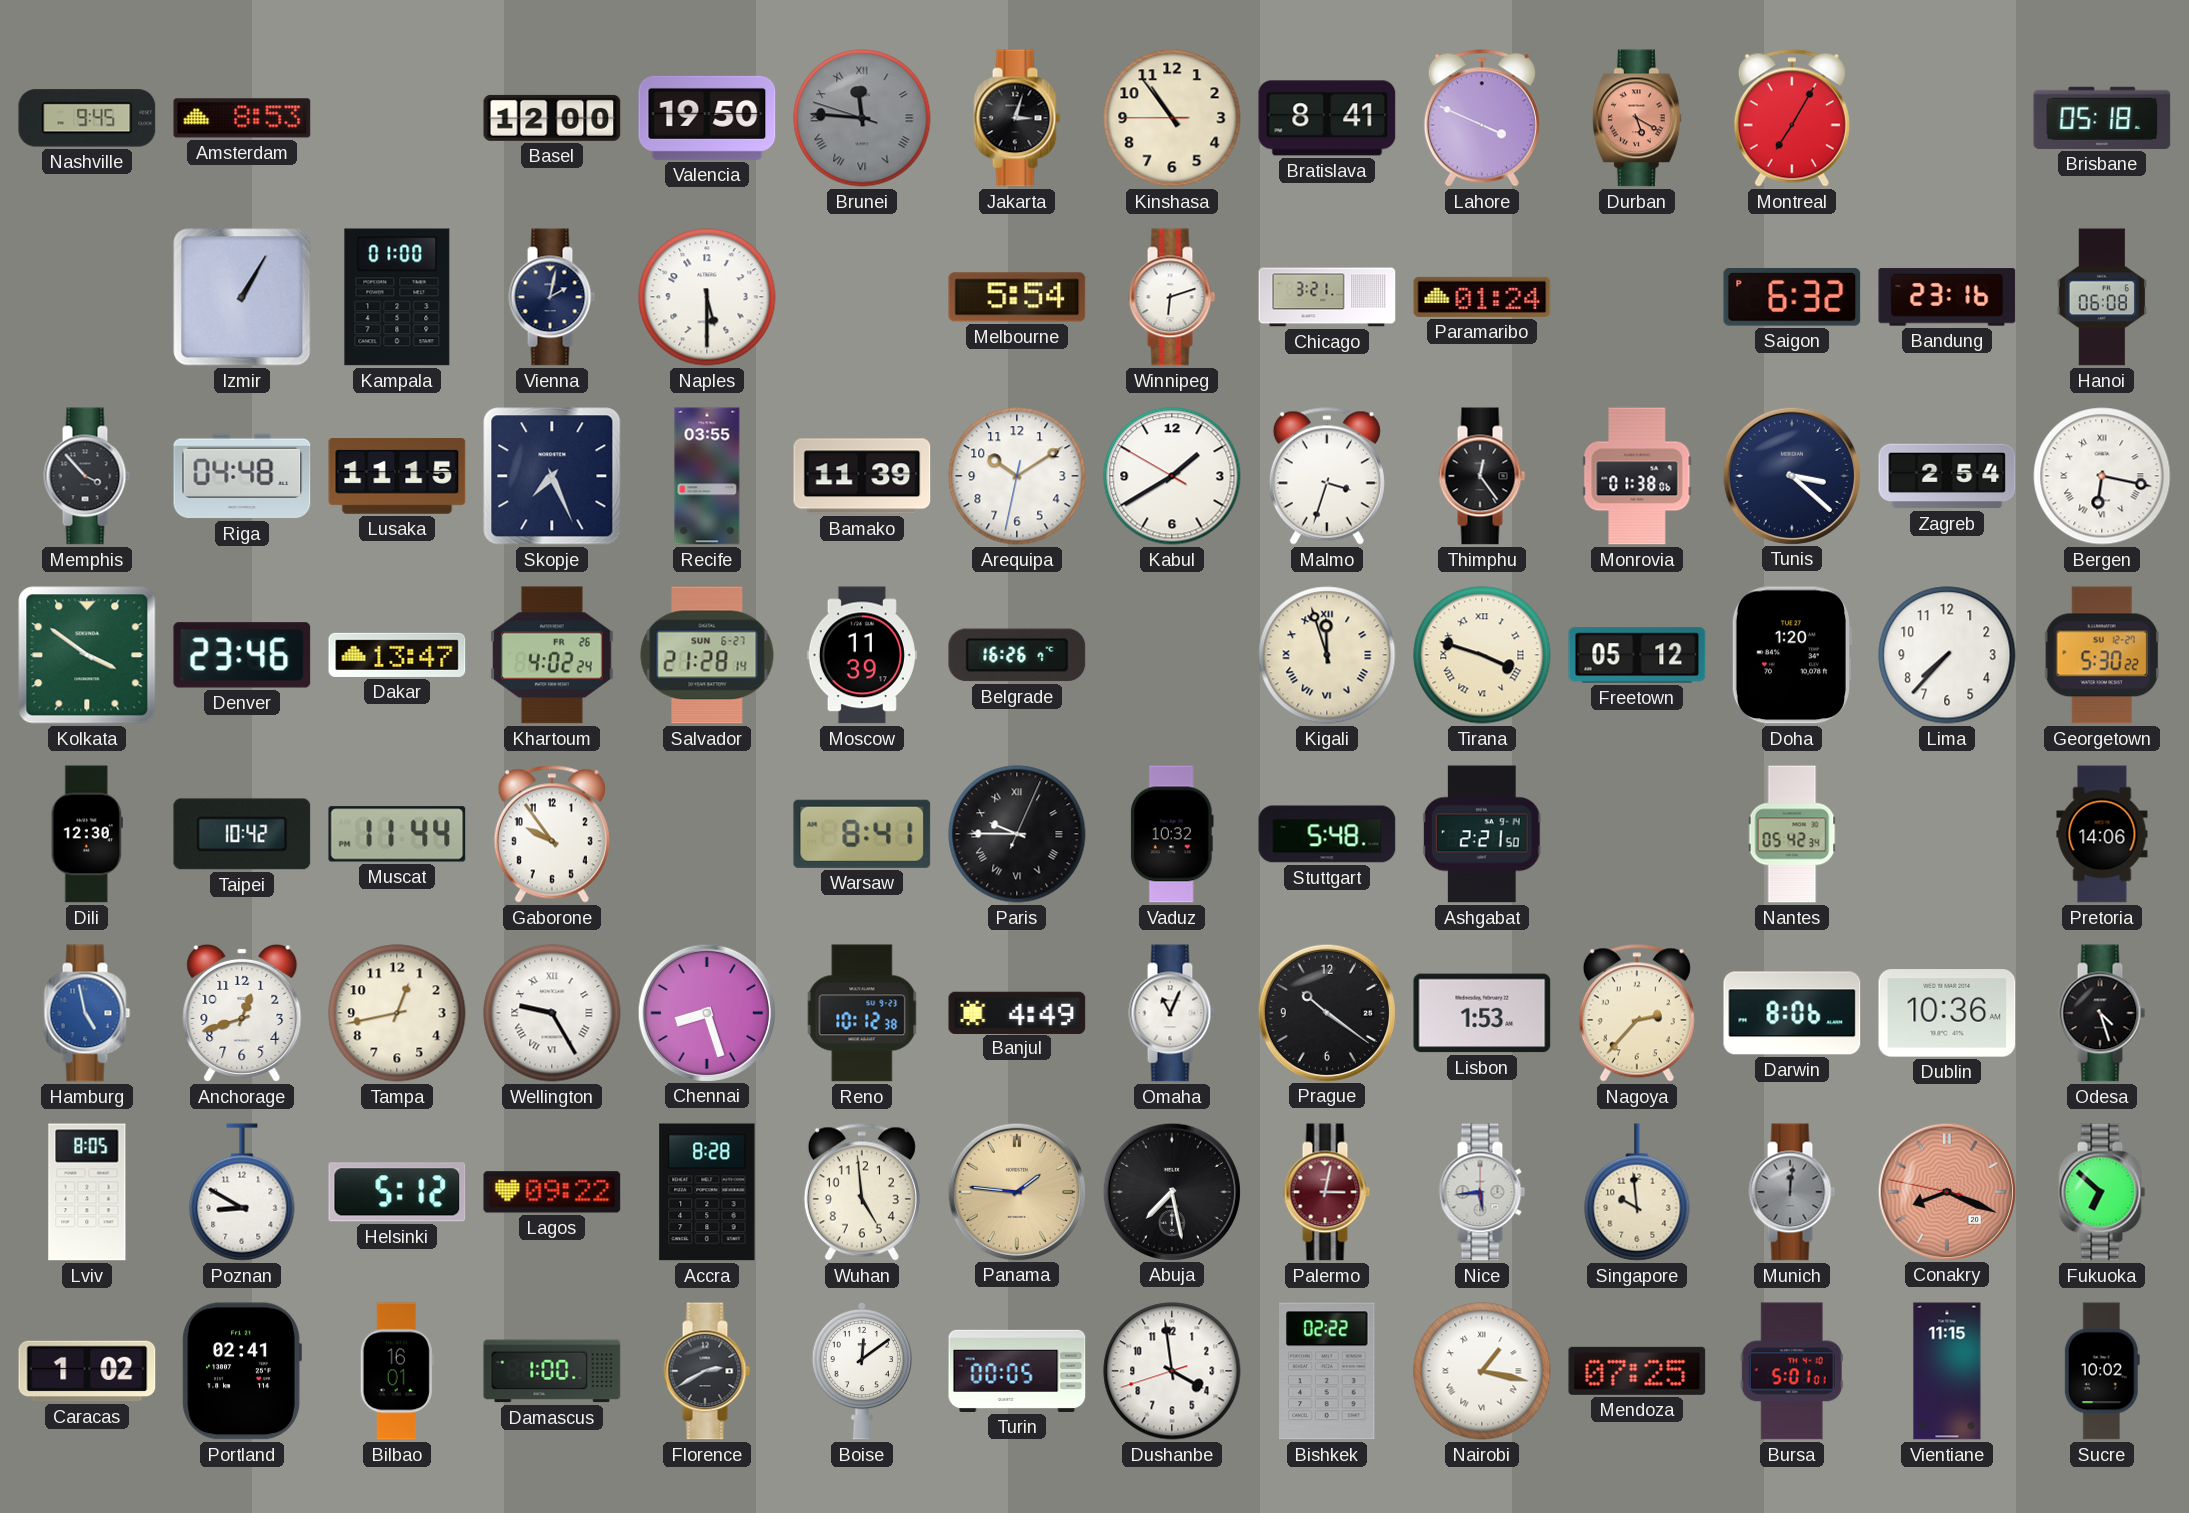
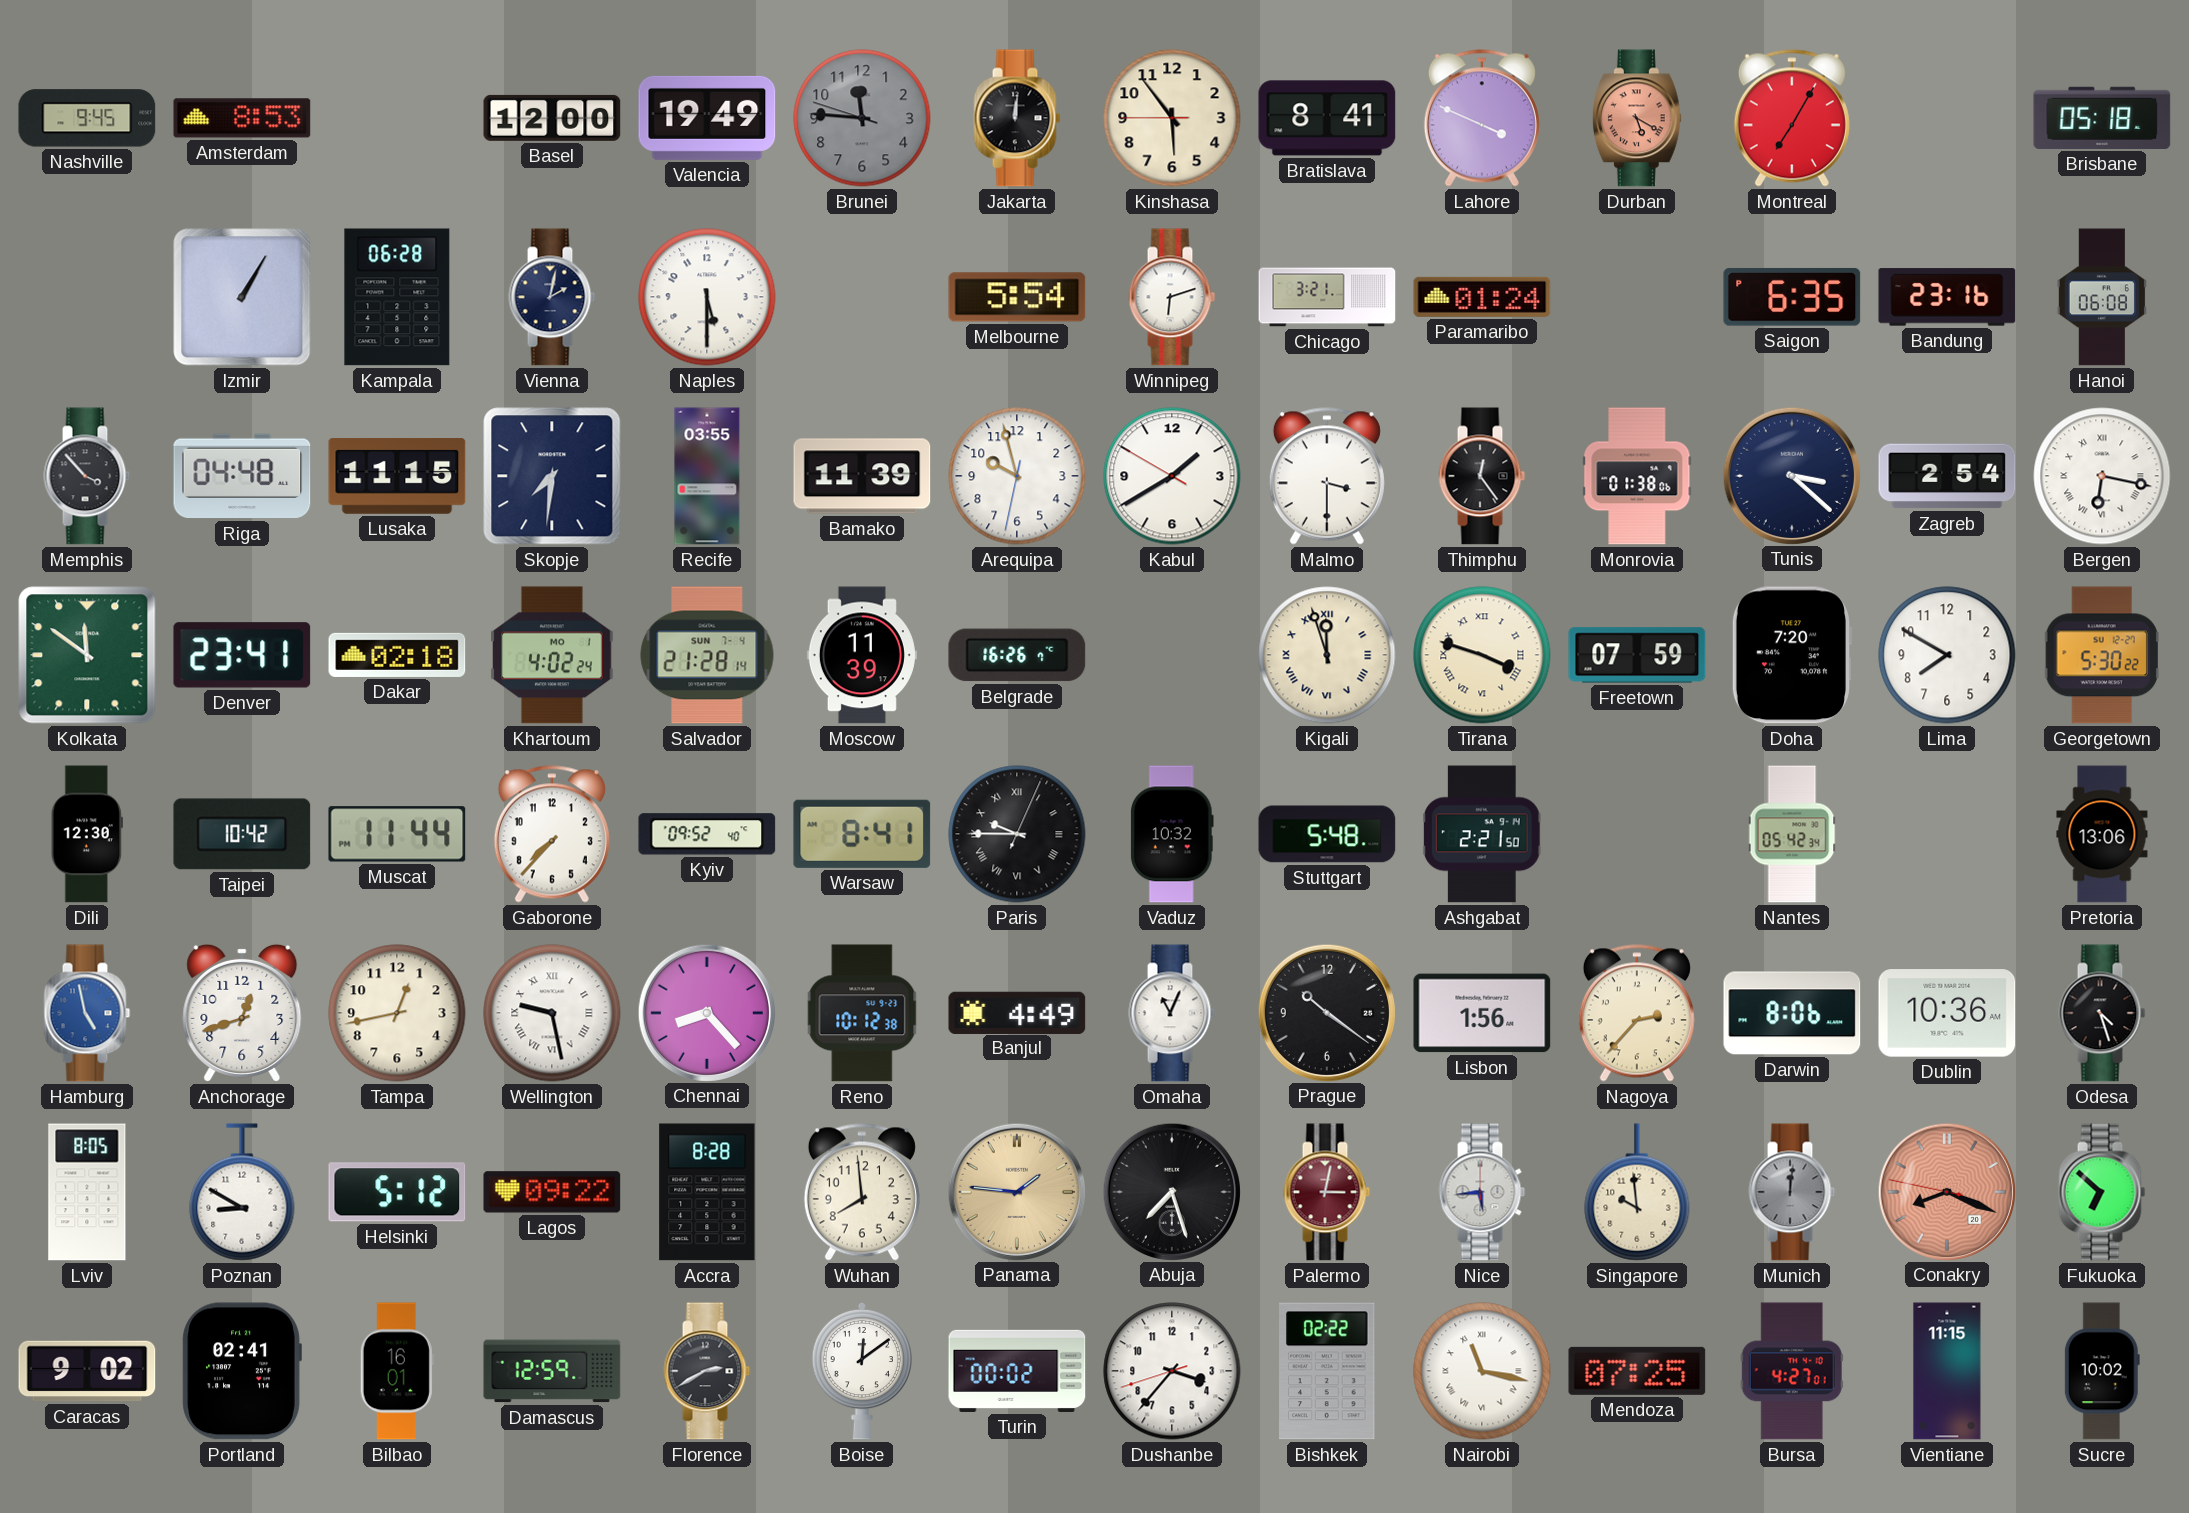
Valencia: 19:50 -> 19:49 (707, 118)
Brunei numerals: Roman -> Arabic (862, 118)
Jakarta: 3:03 -> 12:01 (1017, 118)
Kinshasa: 10:53 -> 5:53 (1172, 118)
Kampala: 01:00 -> 06:28 (397, 297)
Saigon: 6:32 -> 6:35 (1792, 297)
Skopje: 7:26 -> 7:31 (552, 476)
Arequipa: 10:09 -> 9:57 (1017, 476)
Malmo: 3:33 -> 3:30 (1327, 476)
Kolkata: 3:51 -> 11:51 (87, 655)
Denver: 23:46 -> 23:41 (242, 655)
Dakar: 13:47 -> 02:18 (397, 655)
Khartoum date: FR 26 -> MO 1 (553, 655)
Salvador date: SUN 6-27 -> SUN 7-4 (707, 655)
Freetown: 05:12 -> 07:59 (1637, 655)
Doha: 1:20 -> 7:20 (1791, 655)
Lima: 7:37 -> 7:50 (1947, 655)
Gaborone: 9:54 -> 7:37 (552, 834)
Kyiv: none -> 09:52 (707, 834)
Pretoria: 14:06 -> 13:06 (2102, 834)
Wellington: 9:25 -> 9:28 (552, 1013)
Chennai: 8:27 -> 8:23 (706, 1012)
Lisbon: 1:53 -> 1:56 (1482, 1013)
Wuhan: 4:59 -> 7:59 (862, 1192)
Abuja: 7:28 -> 7:27 (1171, 1191)
Caracas: 1:02 -> 9:02 (87, 1371)
Damascus: 1:00 -> 12:59 (552, 1371)
Turin: 00:05 -> 00:02 (1017, 1371)
Dushanbe: 3:58 -> 3:36 (1172, 1371)
Nairobi: 1:17 -> 11:17 (1482, 1371)
Bursa: 5:01 -> 4:27 (1792, 1371)
